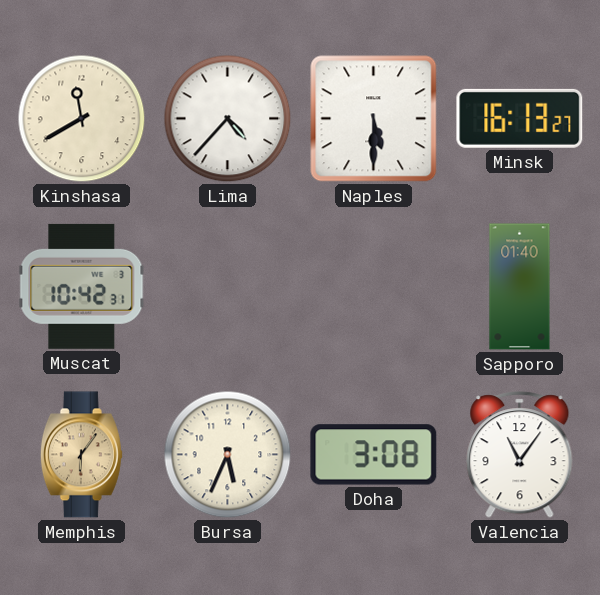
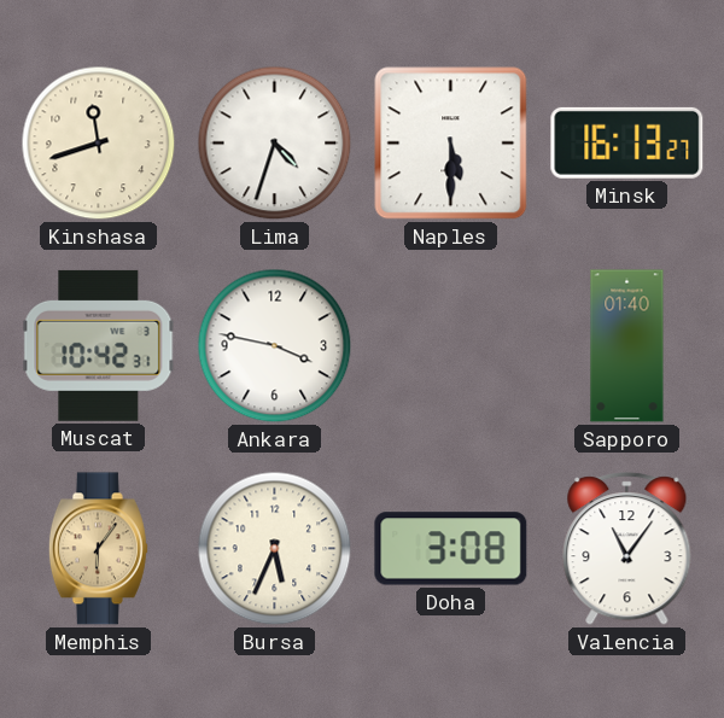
Kinshasa: 11:40 -> 11:42 (99, 144)
Lima: 4:37 -> 4:33 (275, 144)
Ankara: none -> 3:47 (275, 346)
